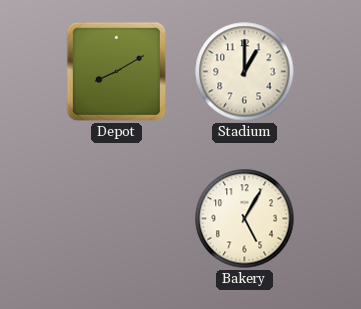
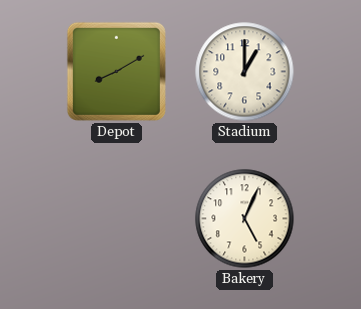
Bakery: 5:05 -> 5:04 (245, 219)
